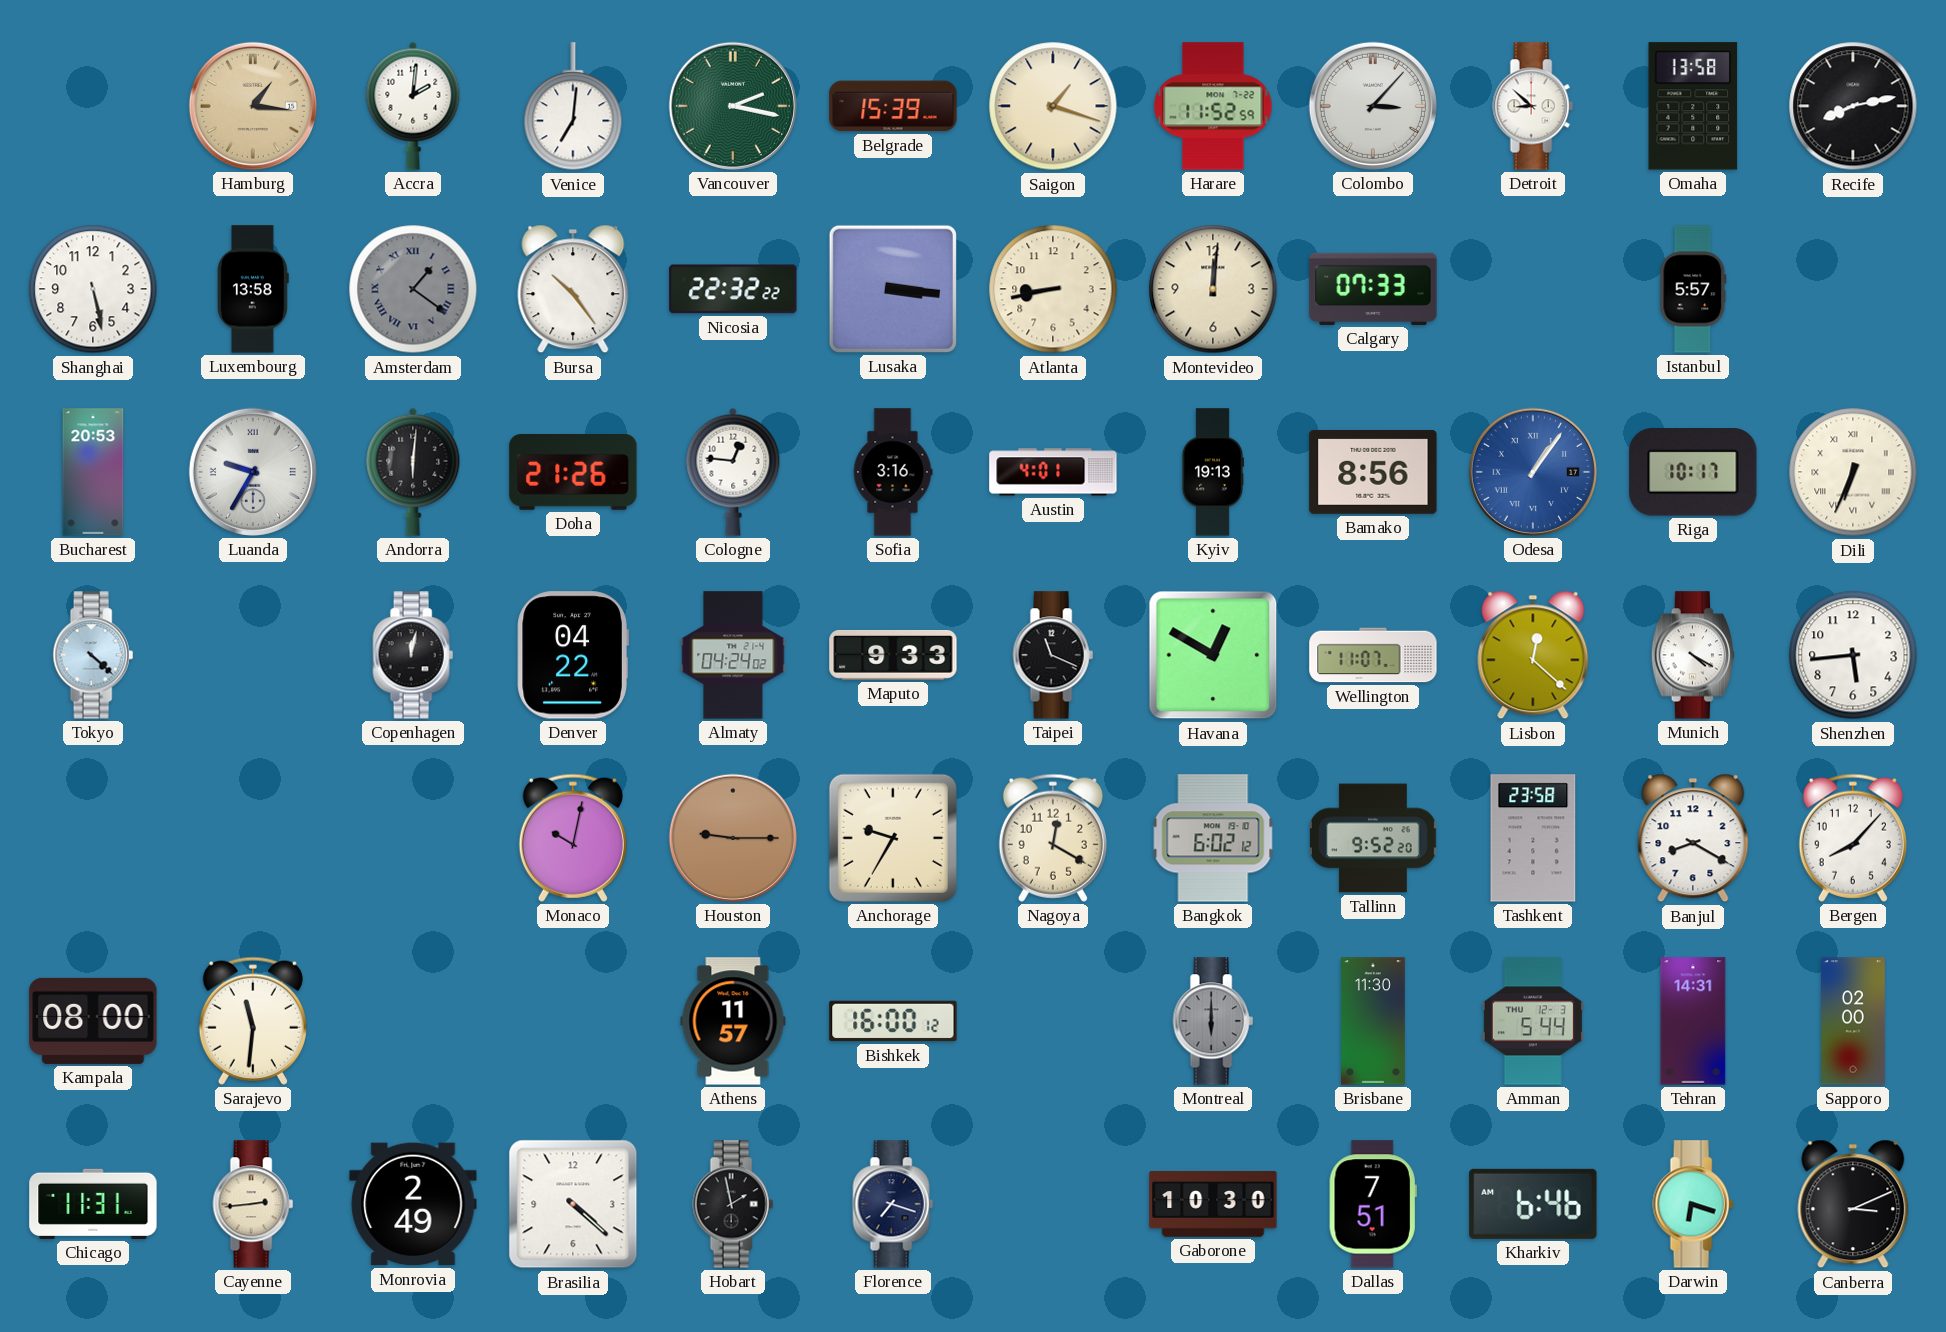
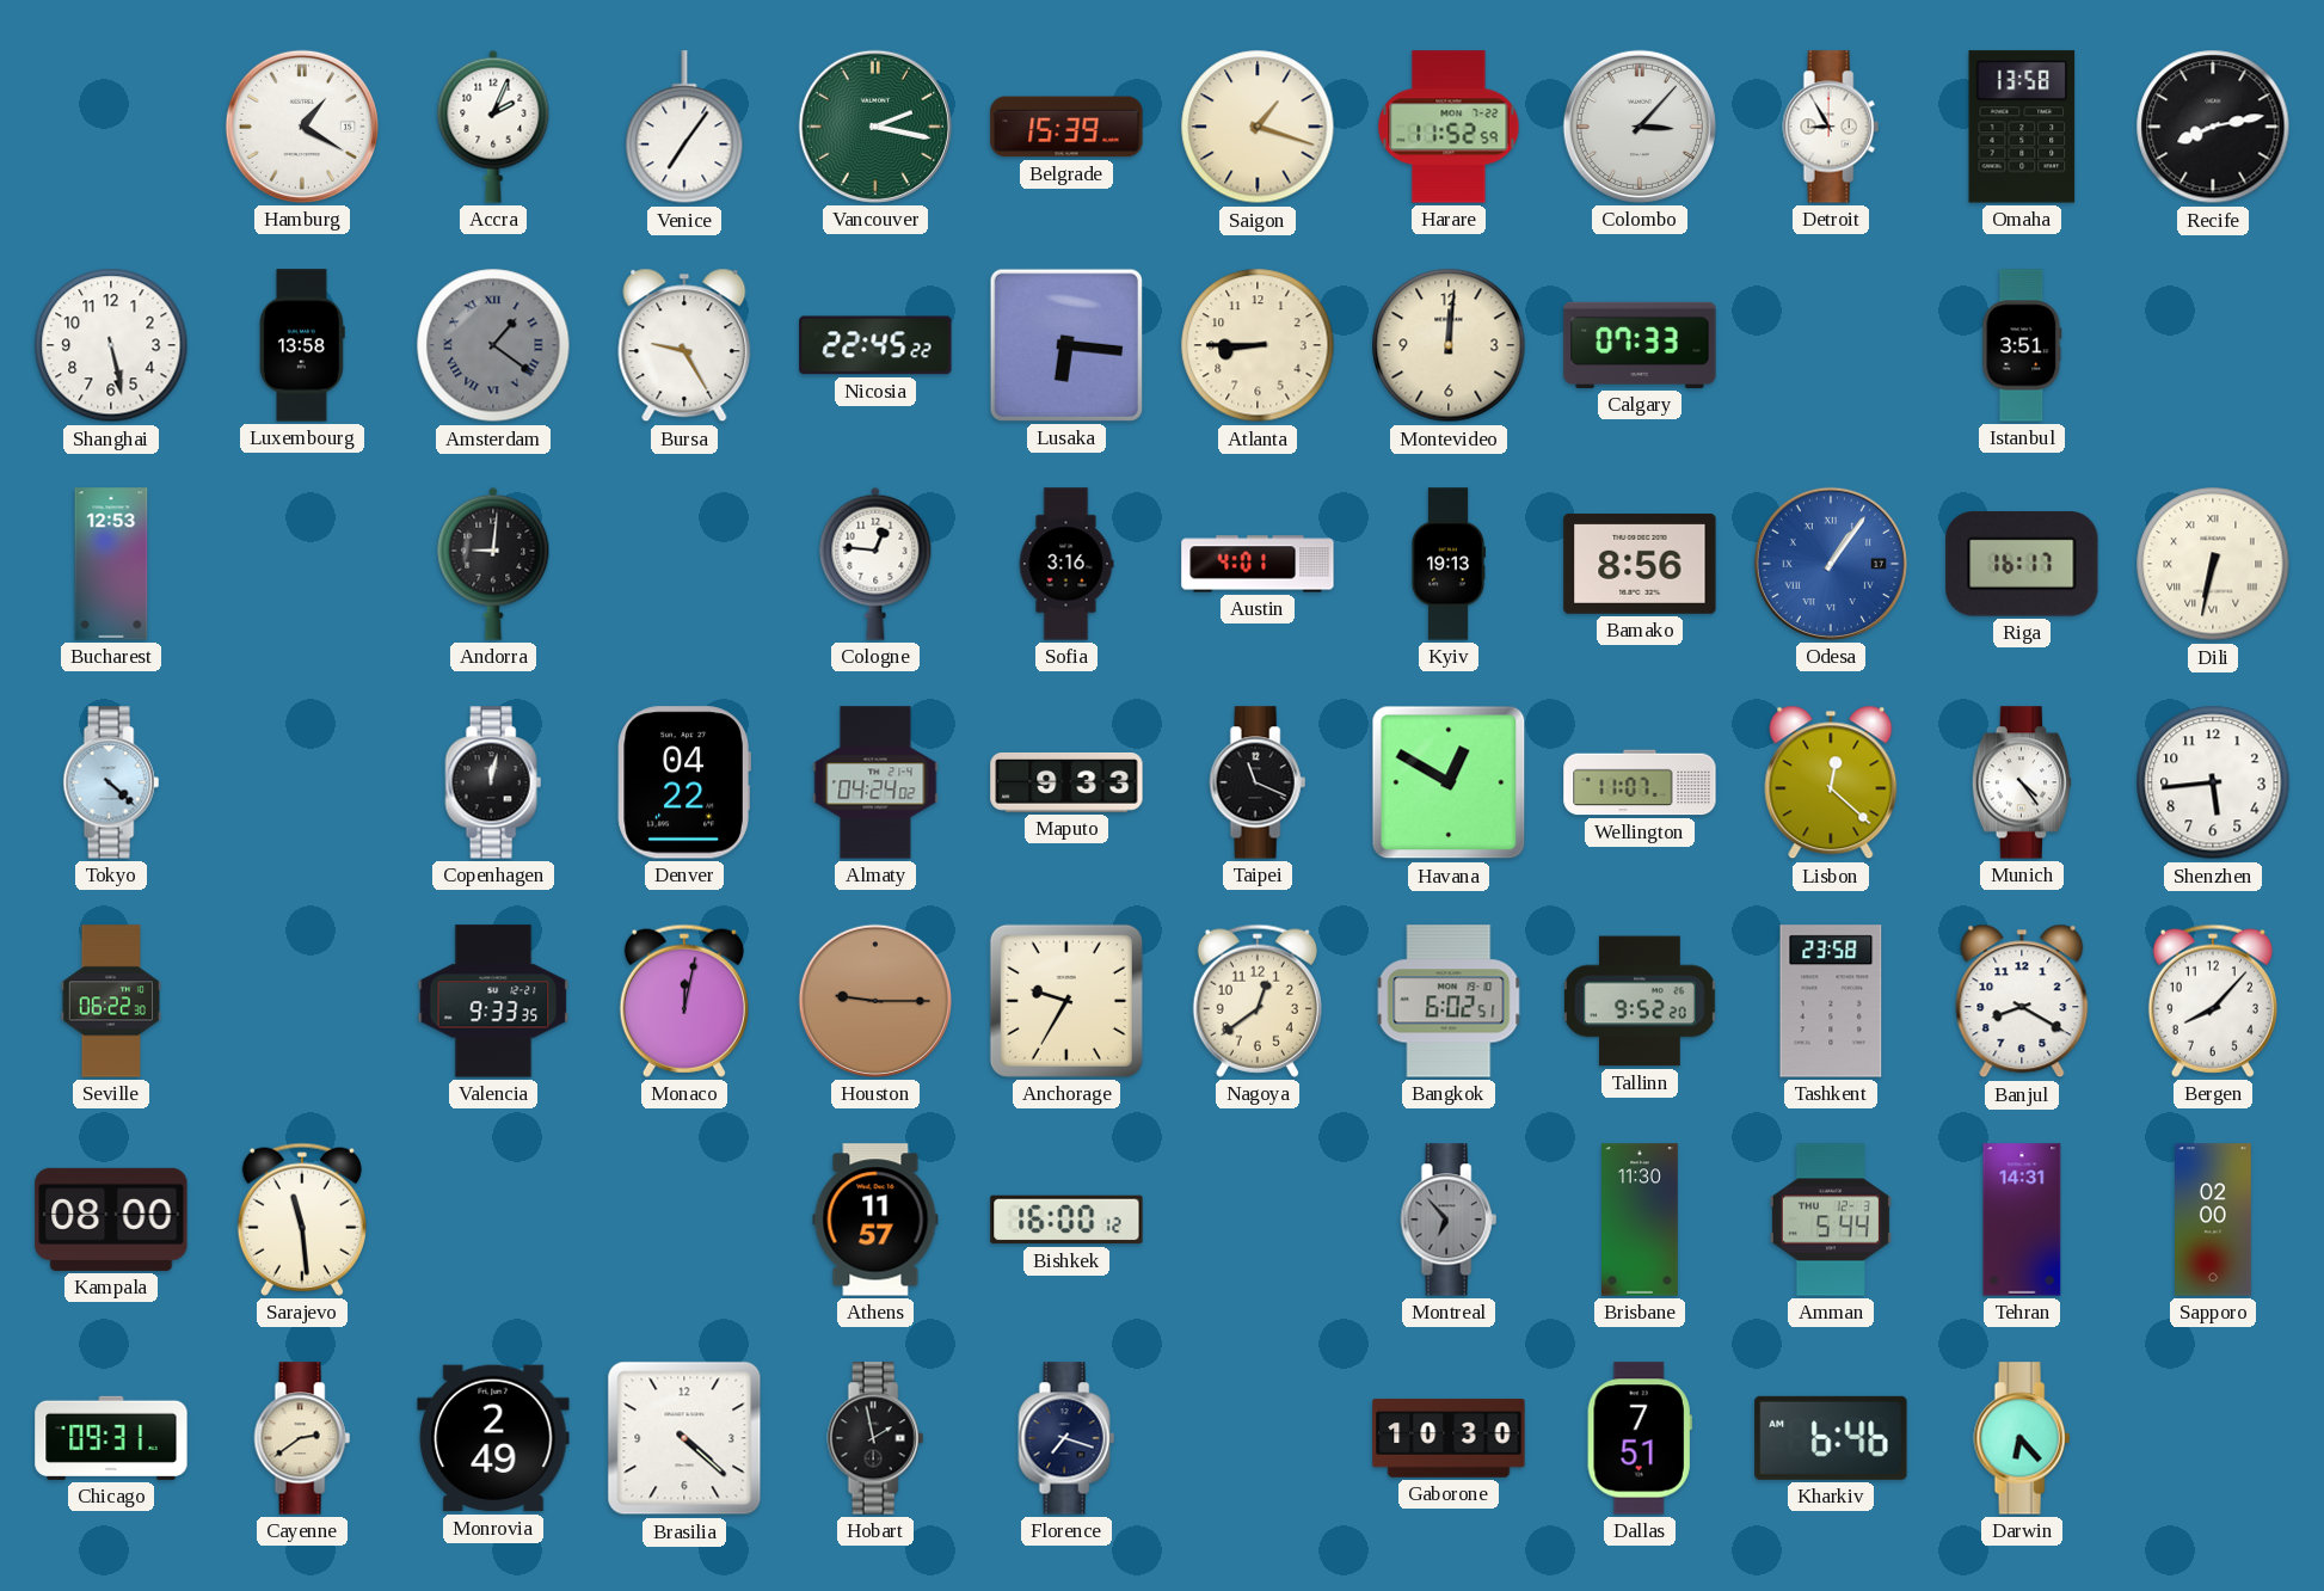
Hamburg: 1:16 -> 1:20 (302, 127)
Hamburg dial: champagne -> white (302, 127)
Accra: 2:01 -> 2:04 (493, 127)
Venice: 7:01 -> 7:06 (684, 128)
Detroit: 8:52 -> 8:55 (1831, 127)
Bursa: 10:24 -> 9:25 (684, 345)
Nicosia: 22:32 -> 22:45 (875, 345)
Lusaka: 3:16 -> 6:16 (1066, 345)
Atlanta: 8:43 -> 8:45 (1258, 345)
Istanbul: 5:57 -> 3:51 (2022, 345)
Bucharest: 20:53 -> 12:53 (111, 564)
Luanda: 9:35 -> none (253, 472)
Andorra: 6:01 -> 9:01 (493, 564)
Doha: 21:26 -> none (573, 473)
Riga: 10:17 -> 16:17 (2022, 564)
Dili: 6:34 -> 6:32 (2213, 564)
Munich: 4:20 -> 4:24 (2022, 782)
Seville: none -> 06:22 (111, 1001)
Valencia: none -> 9:33 (493, 1001)
Monaco: 10:02 -> 12:02 (684, 1001)
Nagoya: 12:20 -> 12:39 (1258, 1001)
Bangkok: 6:02:12 -> 6:02:51 (1449, 1001)
Sarajevo: 11:31 -> 11:29 (302, 1220)
Montreal: 6:00 -> 6:53 (1449, 1220)
Chicago: 11:31 -> 09:31 (111, 1438)
Cayenne: 2:44 -> 2:39 (302, 1438)
Darwin: 6:18 -> 6:23 (2022, 1438)
Canberra: 3:11 -> none (1853, 1204)
